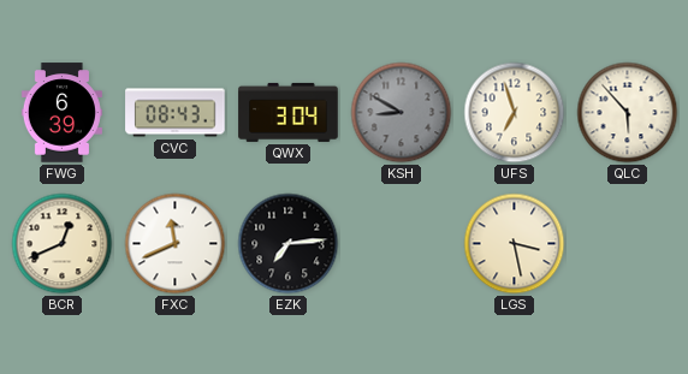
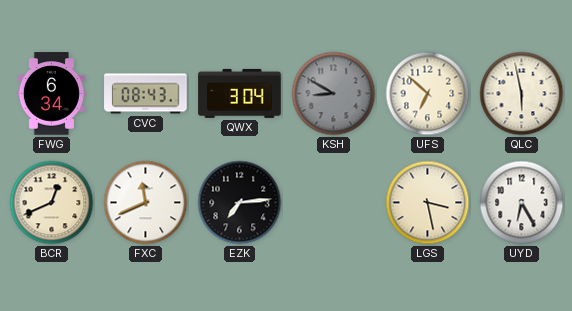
FWG: 6:39 -> 6:34 (51, 94)
UFS: 6:57 -> 6:52 (428, 94)
QLC: 5:53 -> 5:58 (522, 94)
UYD: none -> 6:25 (522, 203)
